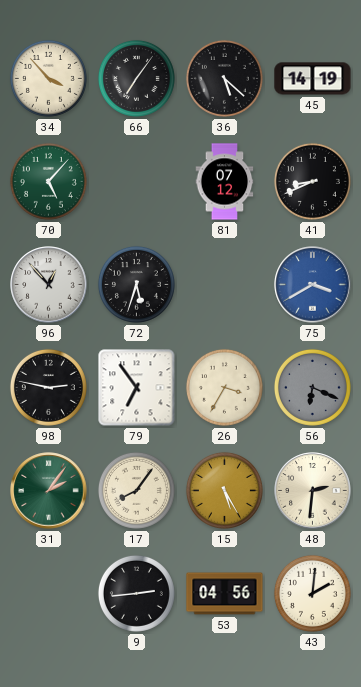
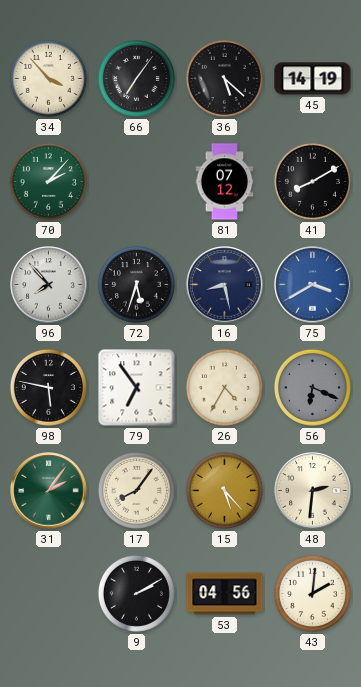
70: 5:07 -> 2:07 (48, 181)
41: 8:41 -> 8:10 (312, 181)
96: 12:53 -> 7:53 (49, 285)
16: none -> 8:28 (225, 285)
98: 2:47 -> 5:47 (48, 387)
26: 3:35 -> 4:35 (224, 387)
15: 5:25 -> 5:23 (224, 490)
9: 2:44 -> 2:10 (136, 593)
